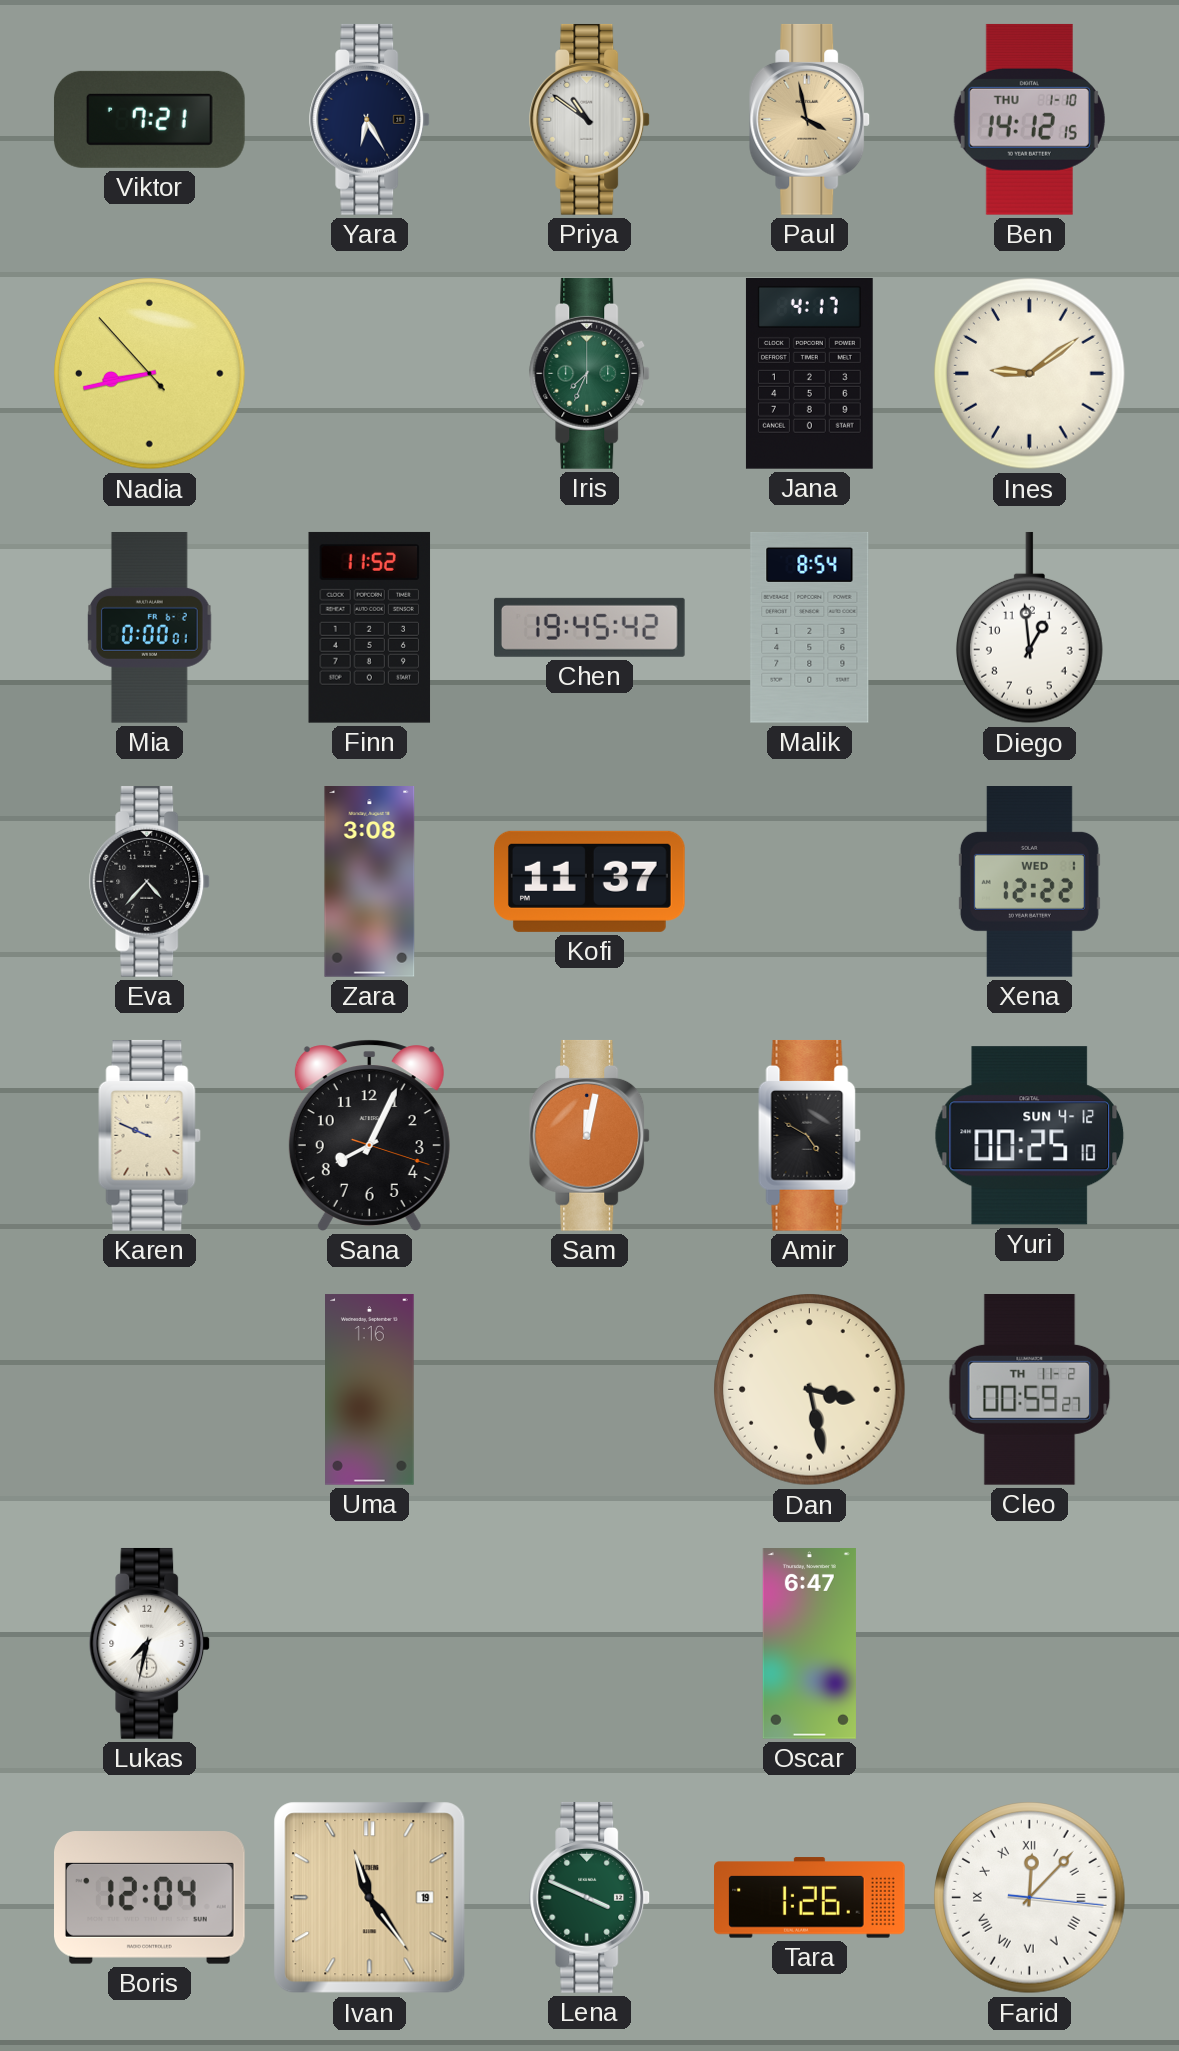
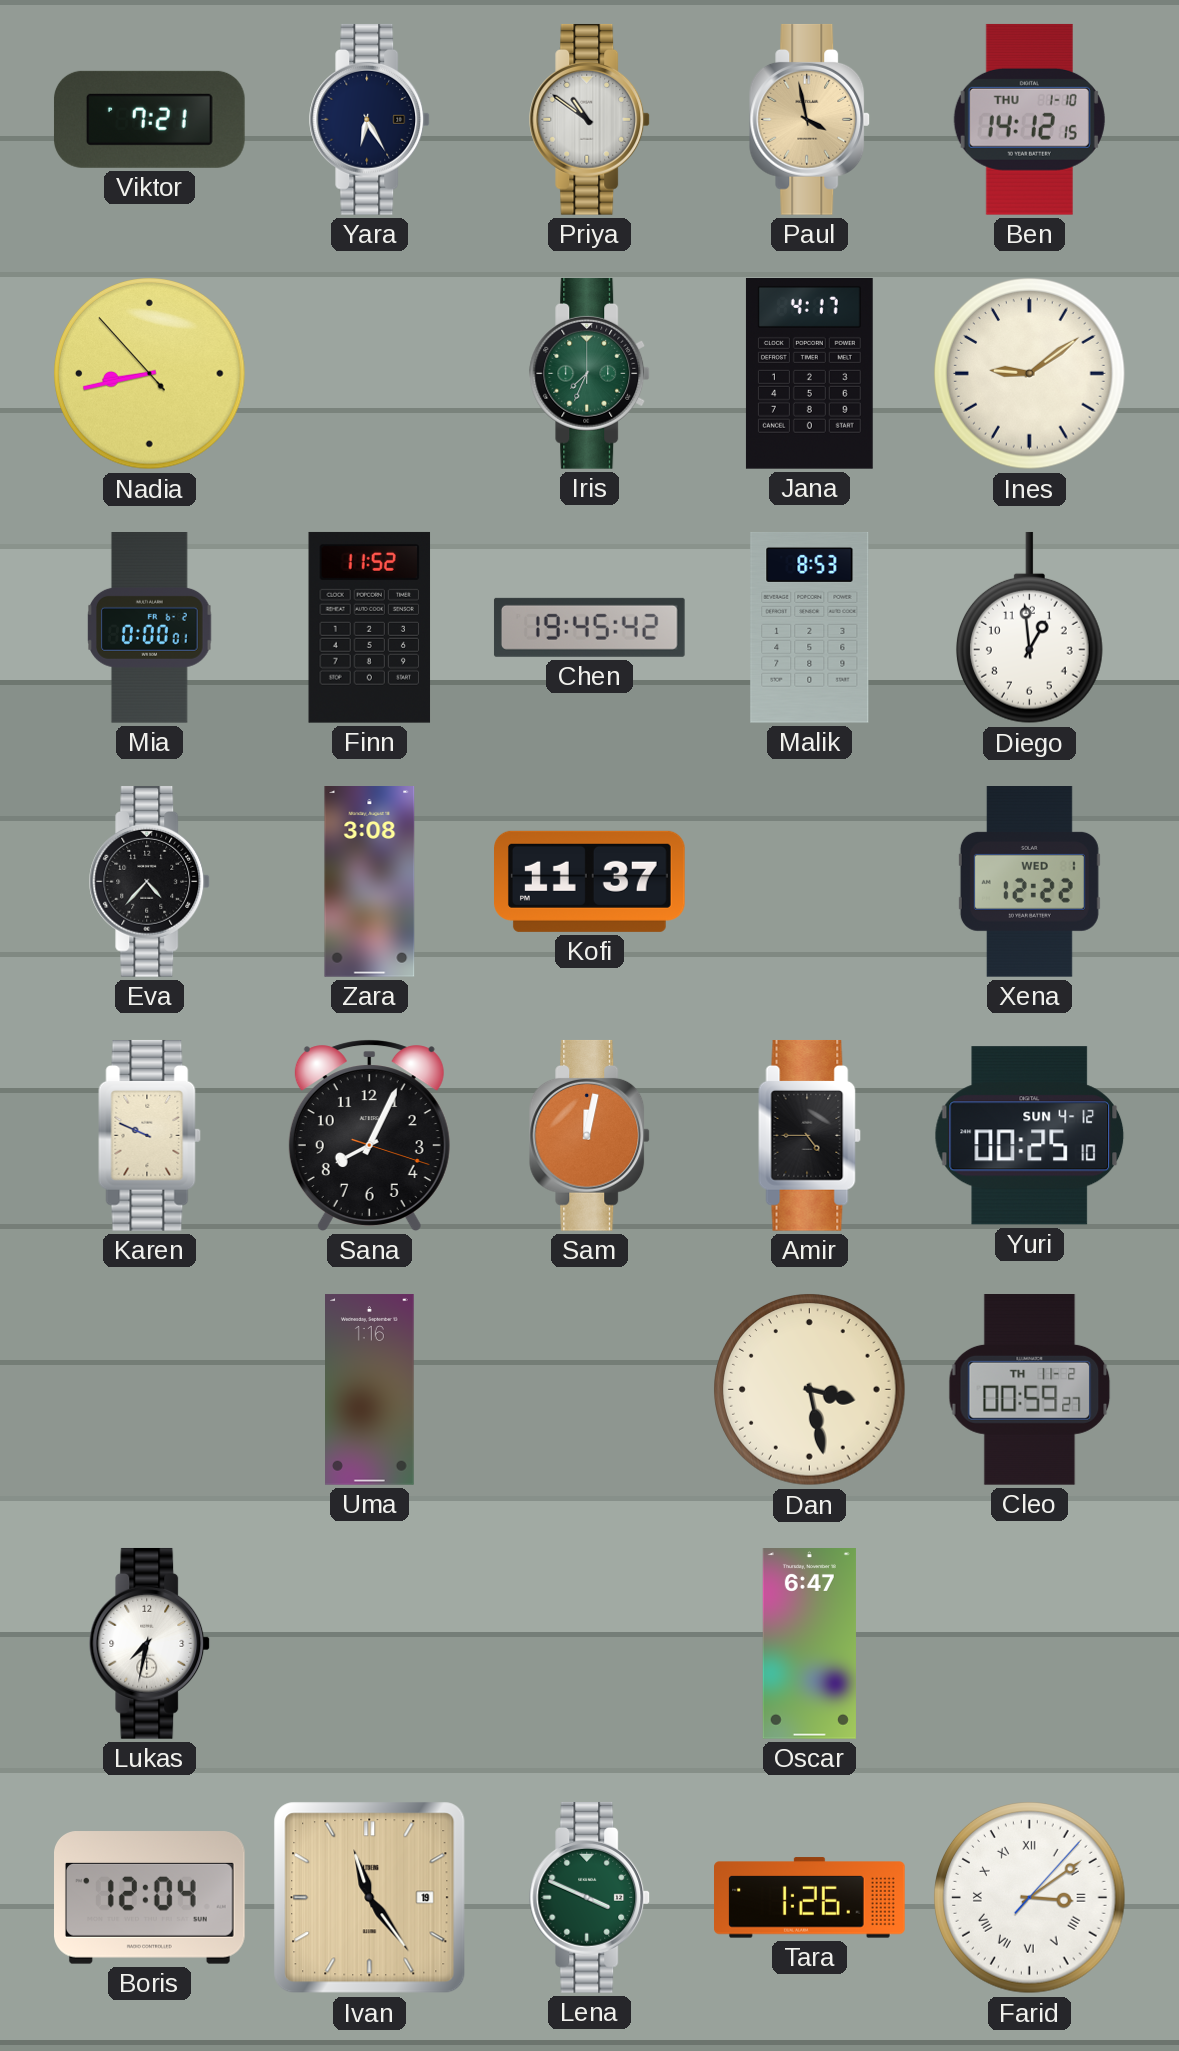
Malik: 8:54 -> 8:53 (810, 627)
Amir: 4:50 -> 4:45 (810, 1135)
Farid: 12:07 -> 3:09 (1030, 1898)
